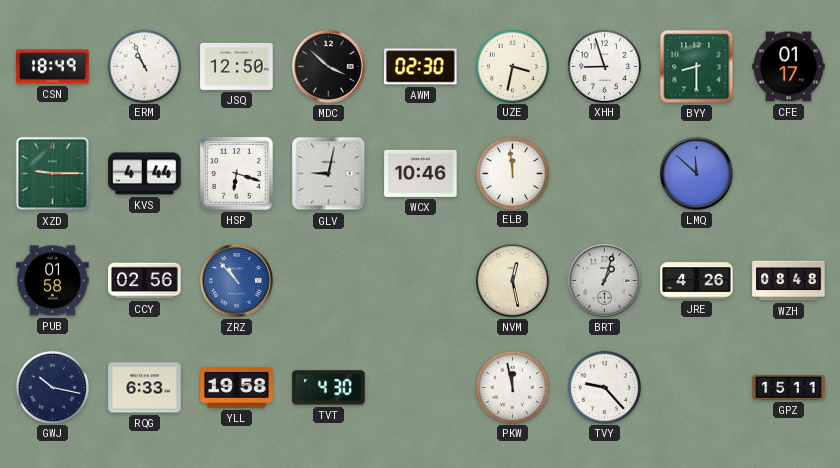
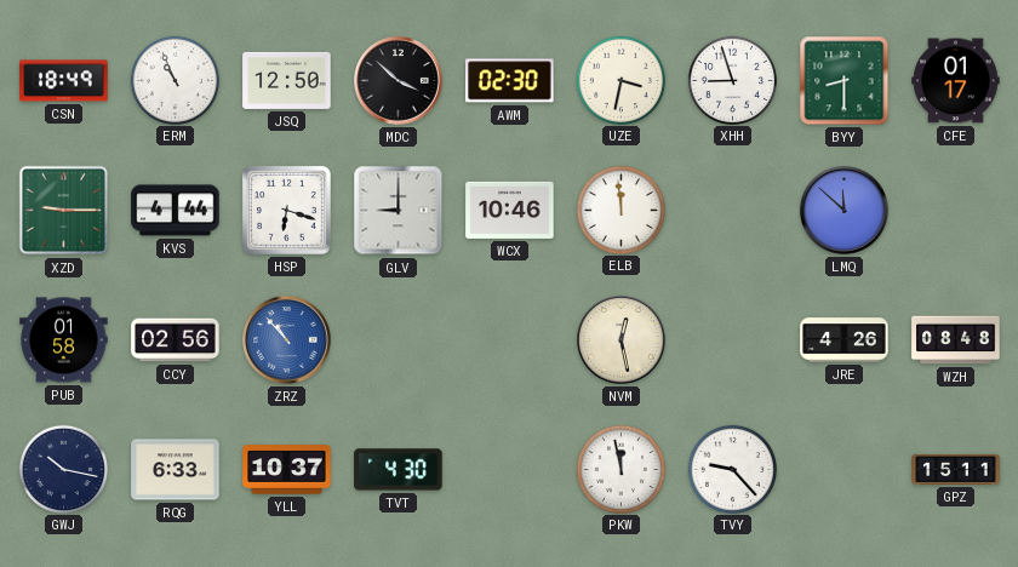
GLV: 9:02 -> 9:00 (399, 211)
BRT: 1:03 -> none (605, 281)
YLL: 19:58 -> 10:37 (287, 470)
